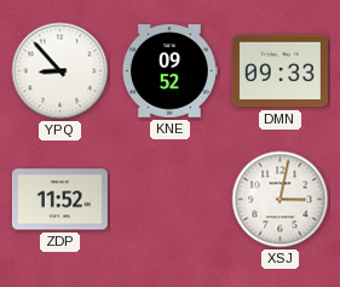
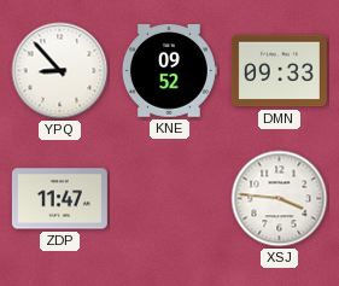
ZDP: 11:52 -> 11:47 (59, 199)
XSJ: 3:02 -> 3:46 (280, 199)
